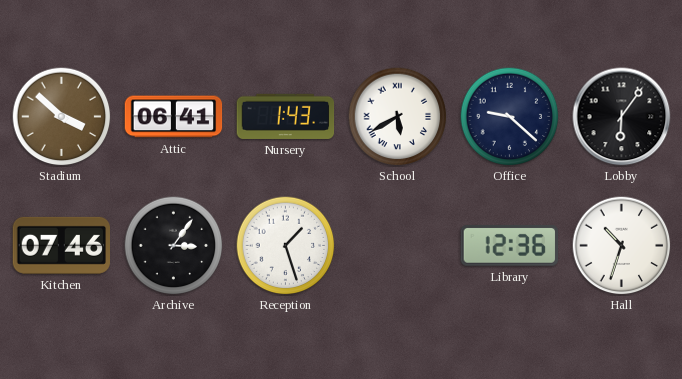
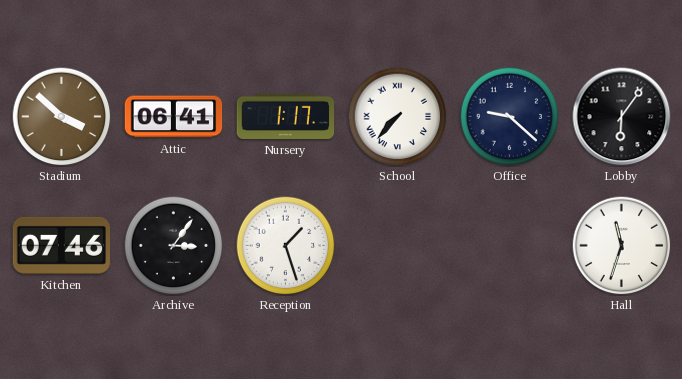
Nursery: 1:43 -> 1:17 (286, 116)
School: 5:40 -> 7:37 (398, 117)
Library: 12:36 -> none (509, 245)
Hall: 10:33 -> 11:33 (622, 246)
